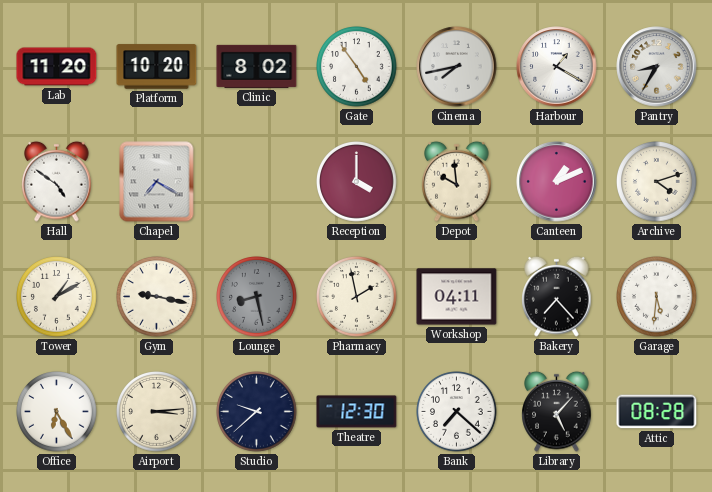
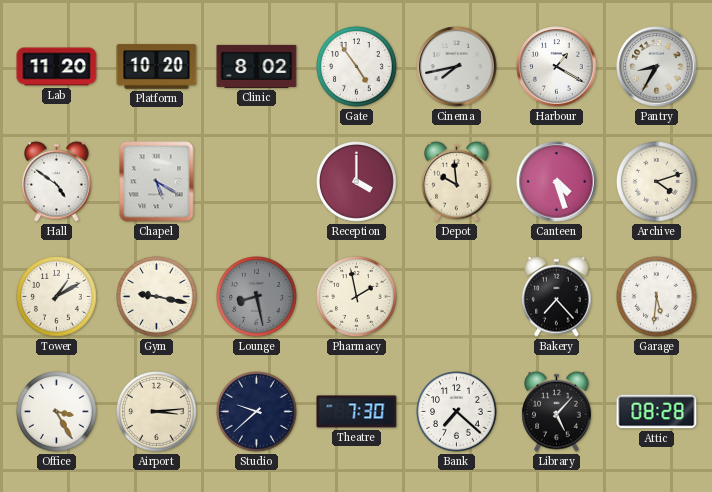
Chapel: 7:20 -> 5:20 (157, 182)
Canteen: 1:11 -> 4:27 (557, 182)
Workshop: 04:11 -> none (457, 297)
Office: 6:25 -> 3:25 (57, 412)
Theatre: 12:30 -> 7:30 (357, 412)
